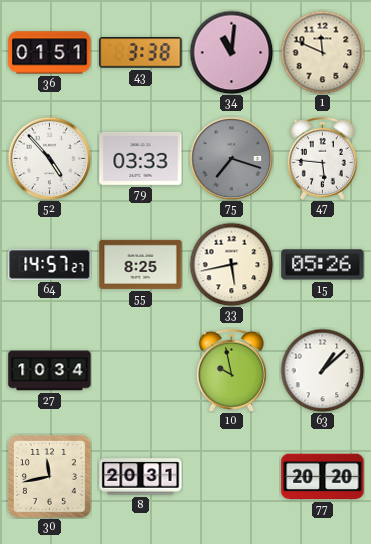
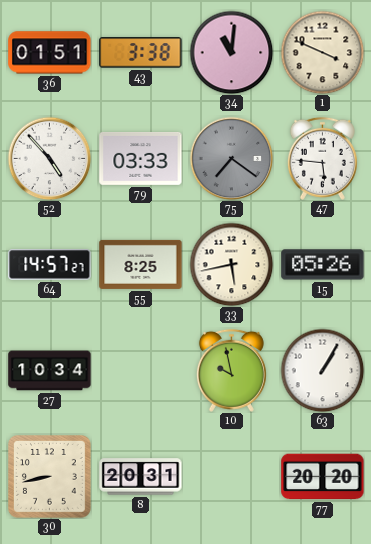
1: 11:49 -> 3:49 (322, 52)
75: 7:18 -> 7:21 (231, 158)
63: 1:08 -> 1:05 (322, 370)
30: 11:43 -> 8:43 (50, 477)
